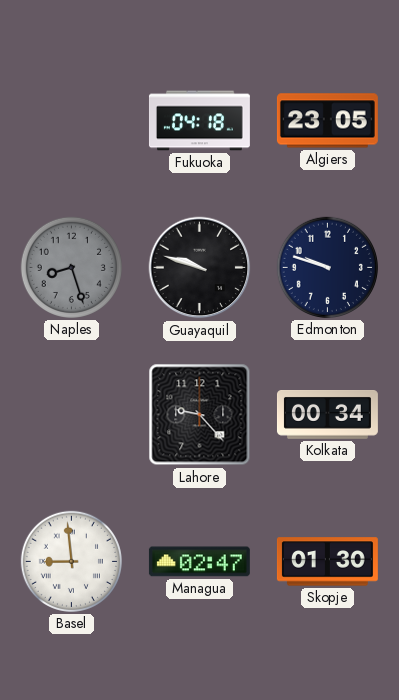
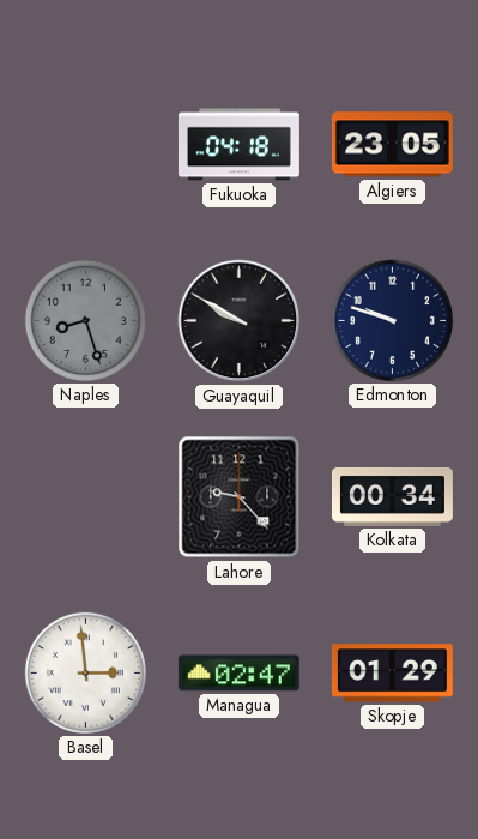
Guayaquil: 9:48 -> 9:50 (240, 321)
Basel: 8:59 -> 2:59 (85, 672)
Skopje: 01:30 -> 01:29 (392, 674)
